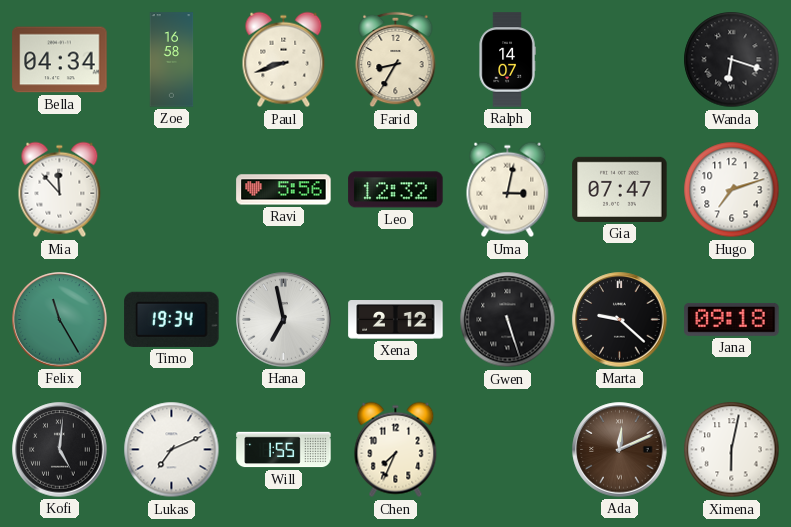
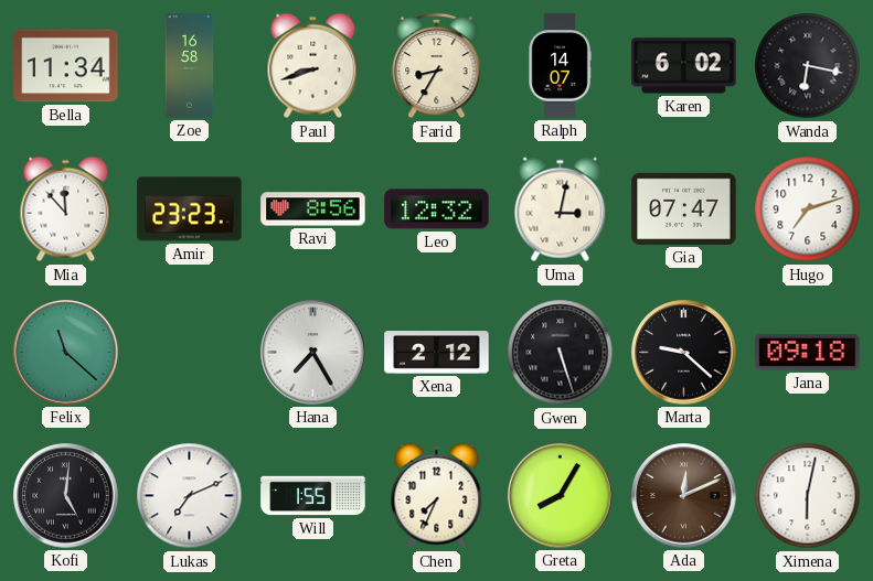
Bella: 04:34 -> 11:34 (66, 66)
Karen: none -> 6:02 (684, 66)
Wanda: 6:18 -> 6:17 (808, 66)
Amir: none -> 23:23 (190, 209)
Ravi: 5:56 -> 8:56 (313, 209)
Felix: 11:25 -> 11:22 (66, 353)
Timo: 19:34 -> none (172, 319)
Hana: 6:58 -> 7:25 (313, 353)
Greta: none -> 8:05 (561, 496)
